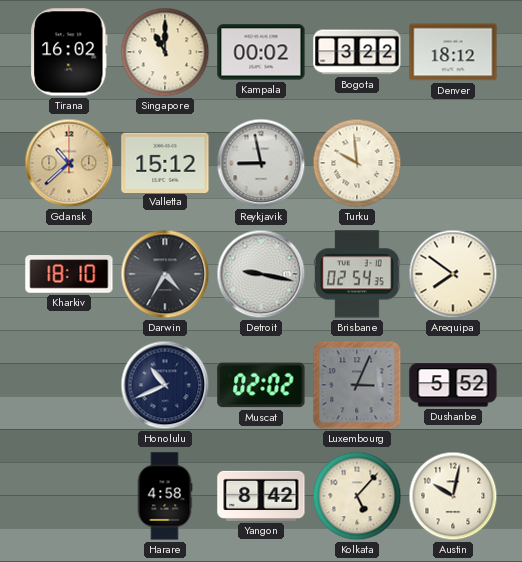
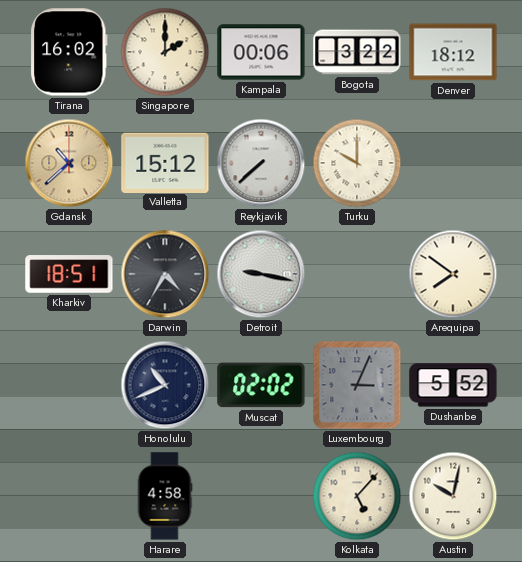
Singapore: 11:00 -> 2:00 (165, 52)
Kampala: 00:02 -> 00:06 (261, 52)
Reykjavik: 8:58 -> 7:38 (261, 163)
Turku: 9:59 -> 10:00 (357, 163)
Kharkiv: 18:10 -> 18:51 (69, 274)
Brisbane: 02:54 -> none (358, 274)
Yangon: 8:42 -> none (261, 496)
